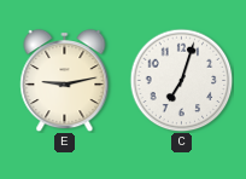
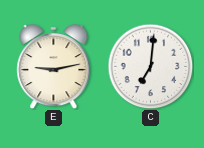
C: 7:03 -> 7:01 (150, 66)
